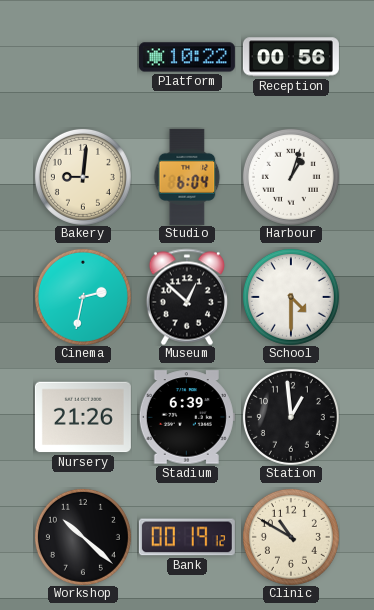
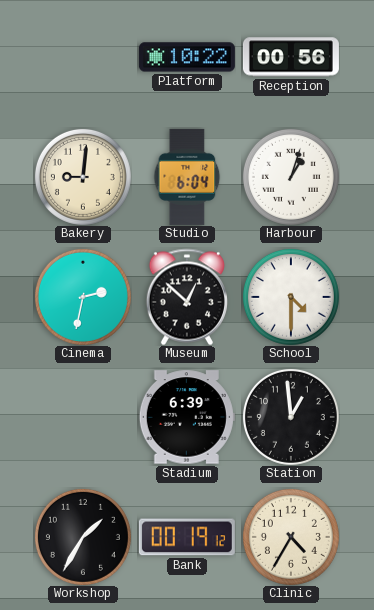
Nursery: 21:26 -> none (83, 417)
Workshop: 10:22 -> 1:35 (83, 537)
Clinic: 10:50 -> 4:35 (291, 537)
